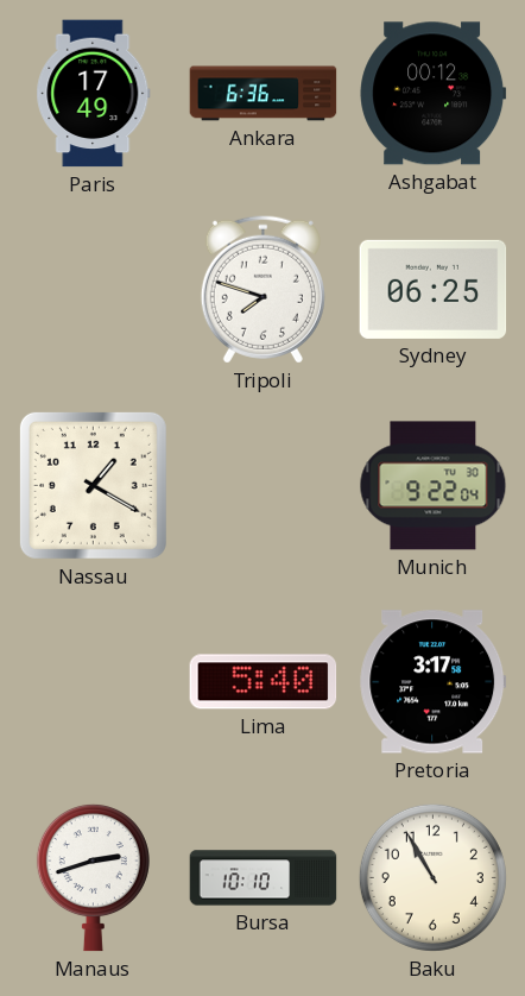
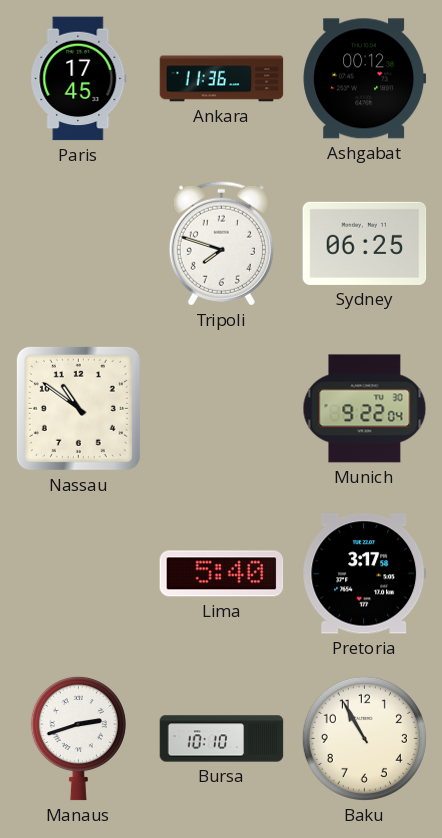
Paris: 17:49 -> 17:45 (79, 79)
Ankara: 6:36 -> 11:36 (222, 79)
Nassau: 1:20 -> 10:51 (78, 408)
